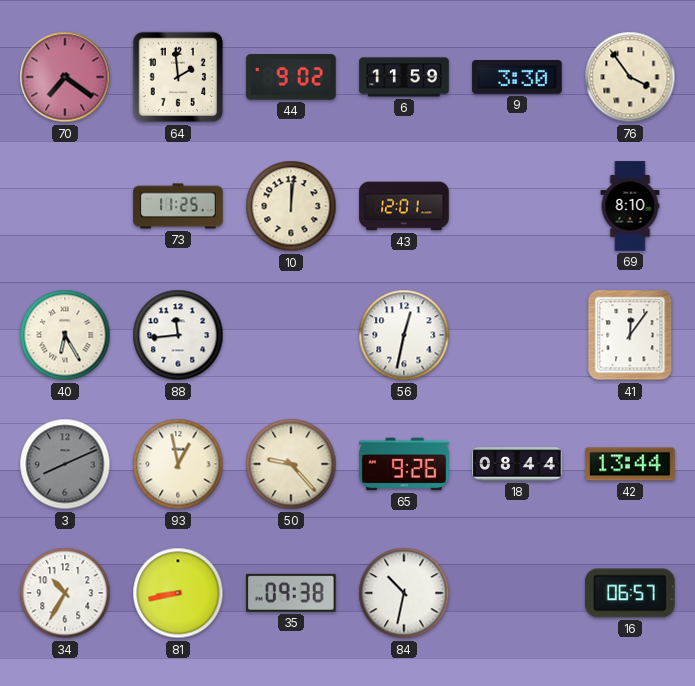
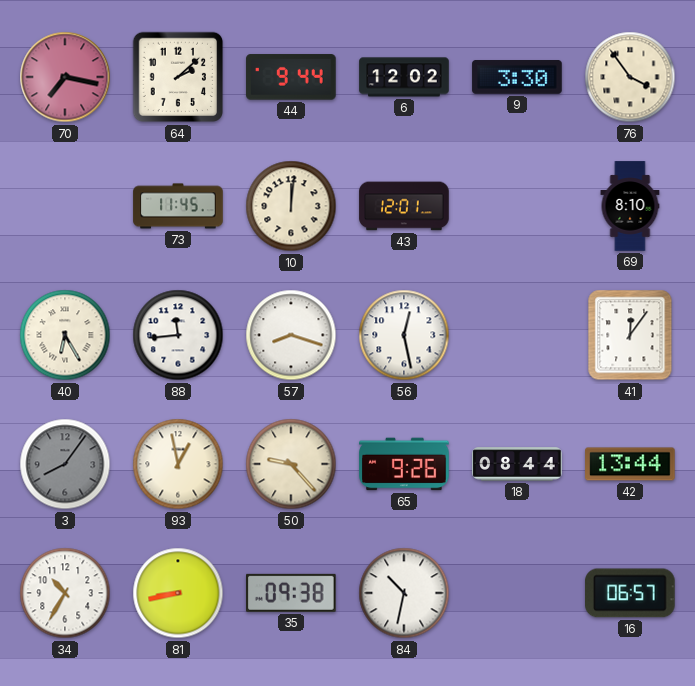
70: 7:21 -> 7:17 (65, 77)
64: 1:59 -> 2:08 (178, 77)
44: 9:02 -> 9:44 (291, 77)
6: 11:59 -> 12:02 (404, 77)
73: 11:25 -> 11:45 (178, 206)
57: none -> 8:18 (291, 335)
56: 12:32 -> 12:28 (404, 335)
3: 8:11 -> 8:06 (65, 464)
